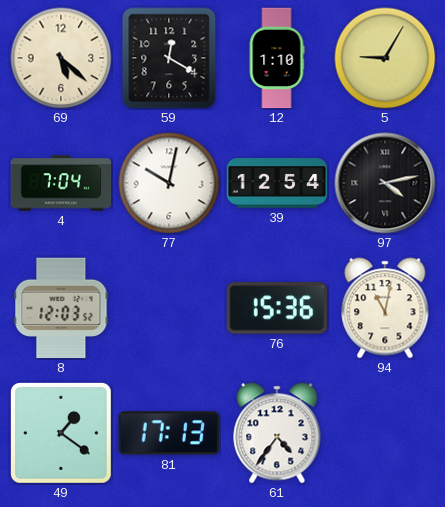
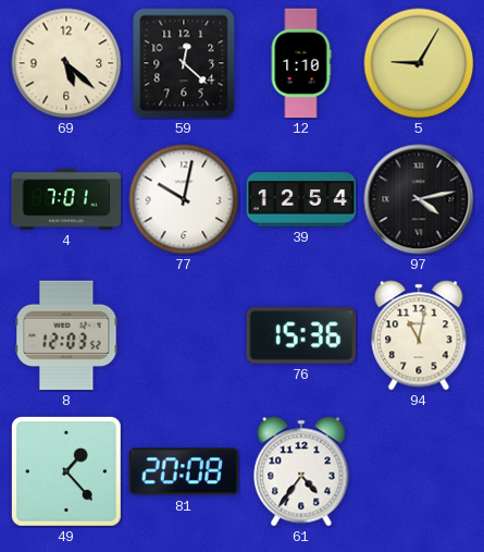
59: 12:20 -> 12:22 (184, 63)
4: 7:04 -> 7:01 (66, 199)
49: 1:21 -> 1:23 (66, 471)
81: 17:13 -> 20:08 (183, 471)
